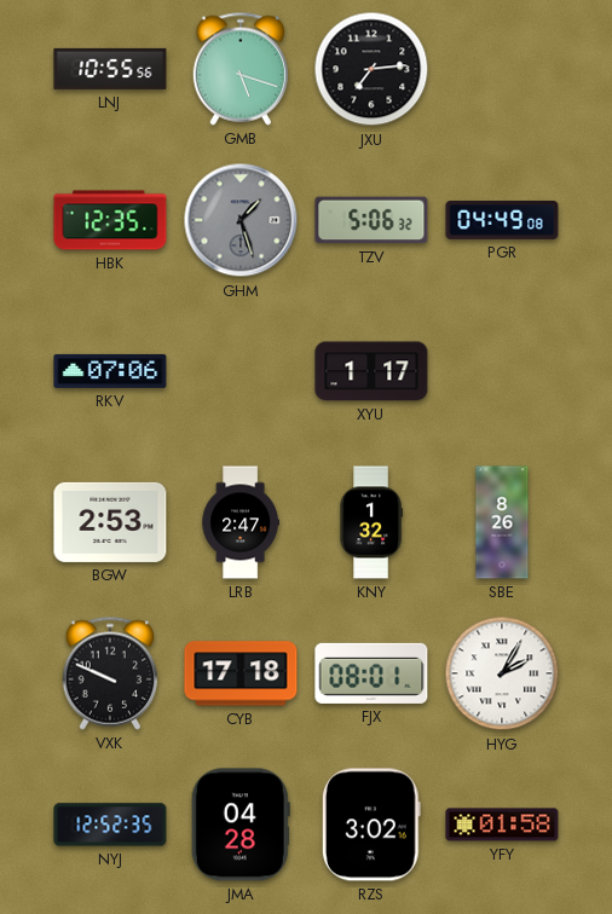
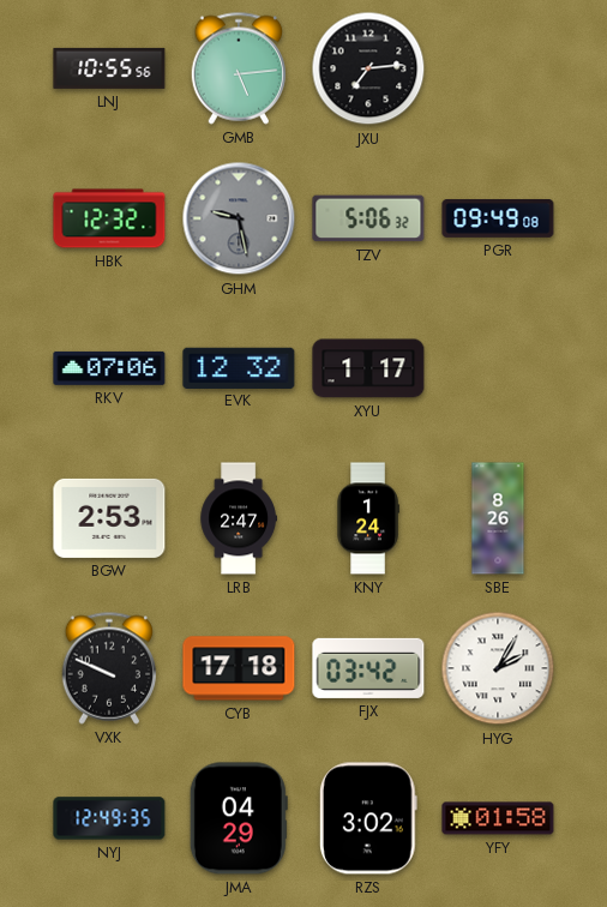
GMB: 5:18 -> 5:14 (239, 68)
HBK: 12:35 -> 12:32 (109, 218)
GHM: 1:27 -> 9:28 (239, 218)
PGR: 04:49 -> 09:49 (498, 220)
EVK: none -> 12:32 (239, 367)
KNY: 1:32 -> 1:24 (368, 518)
FJX: 08:01 -> 03:42 (368, 668)
NYJ: 12:52 -> 12:49 (109, 818)
JMA: 04:28 -> 04:29 (239, 818)
